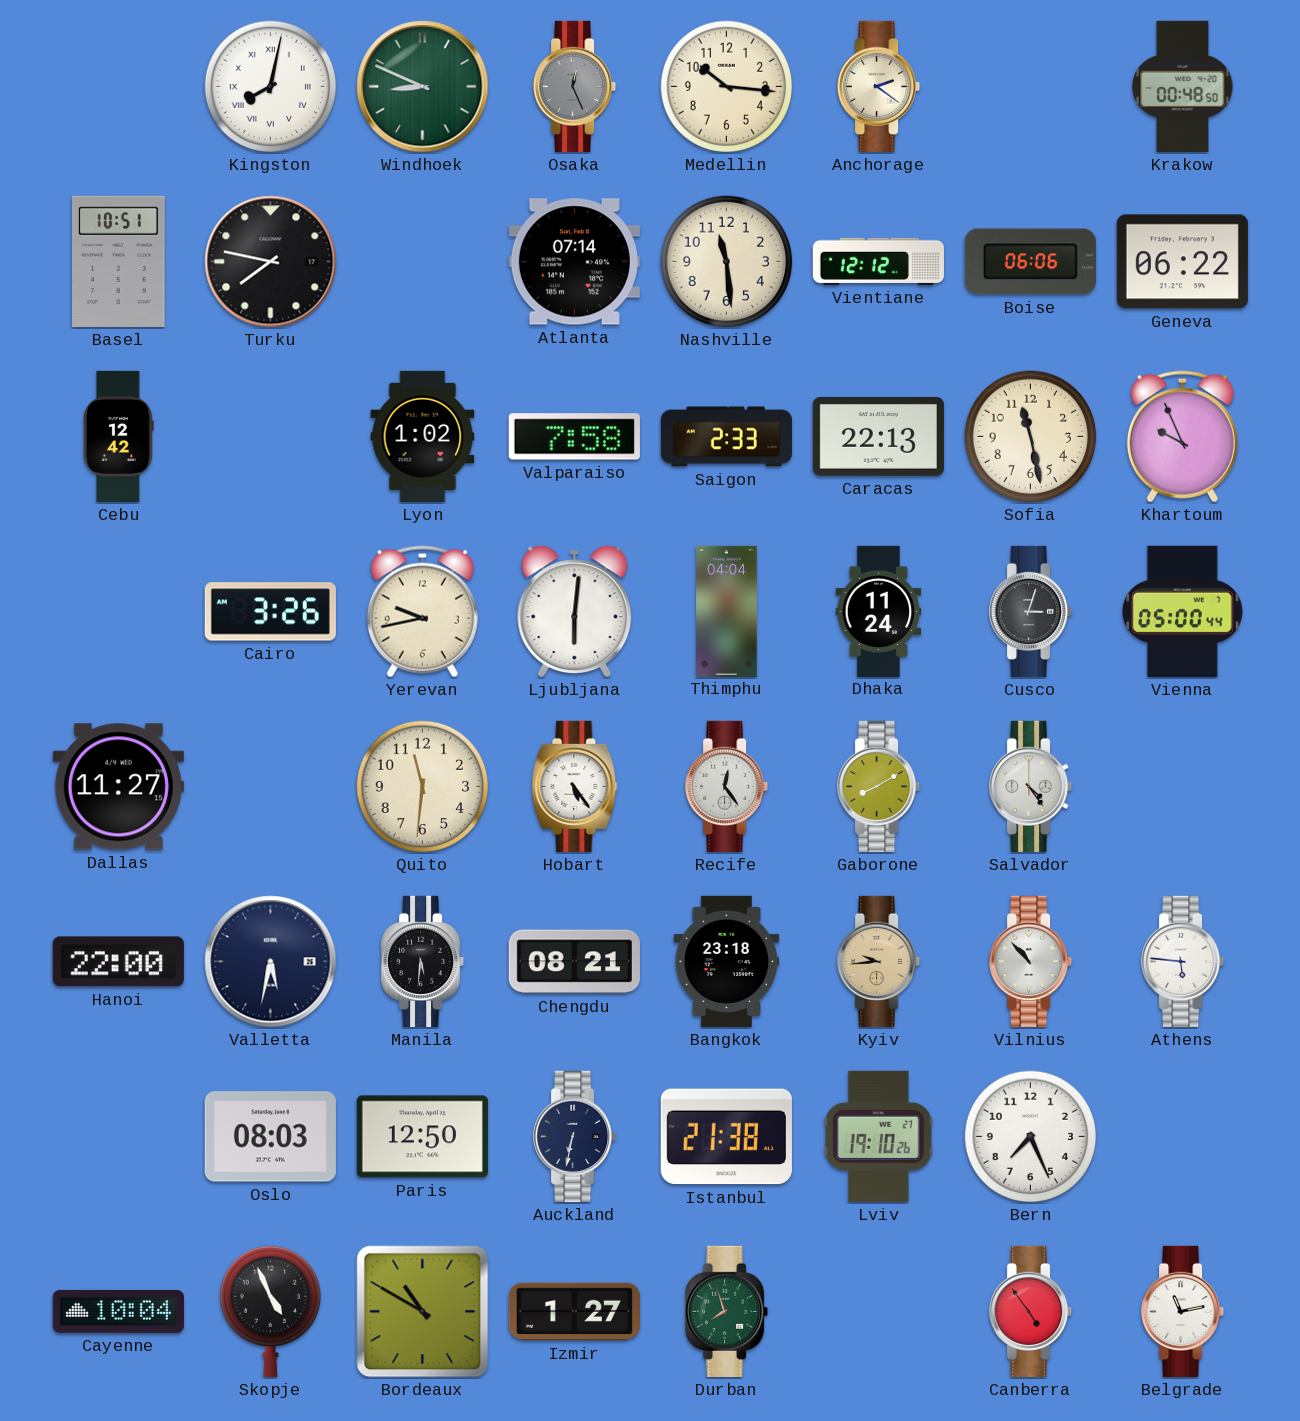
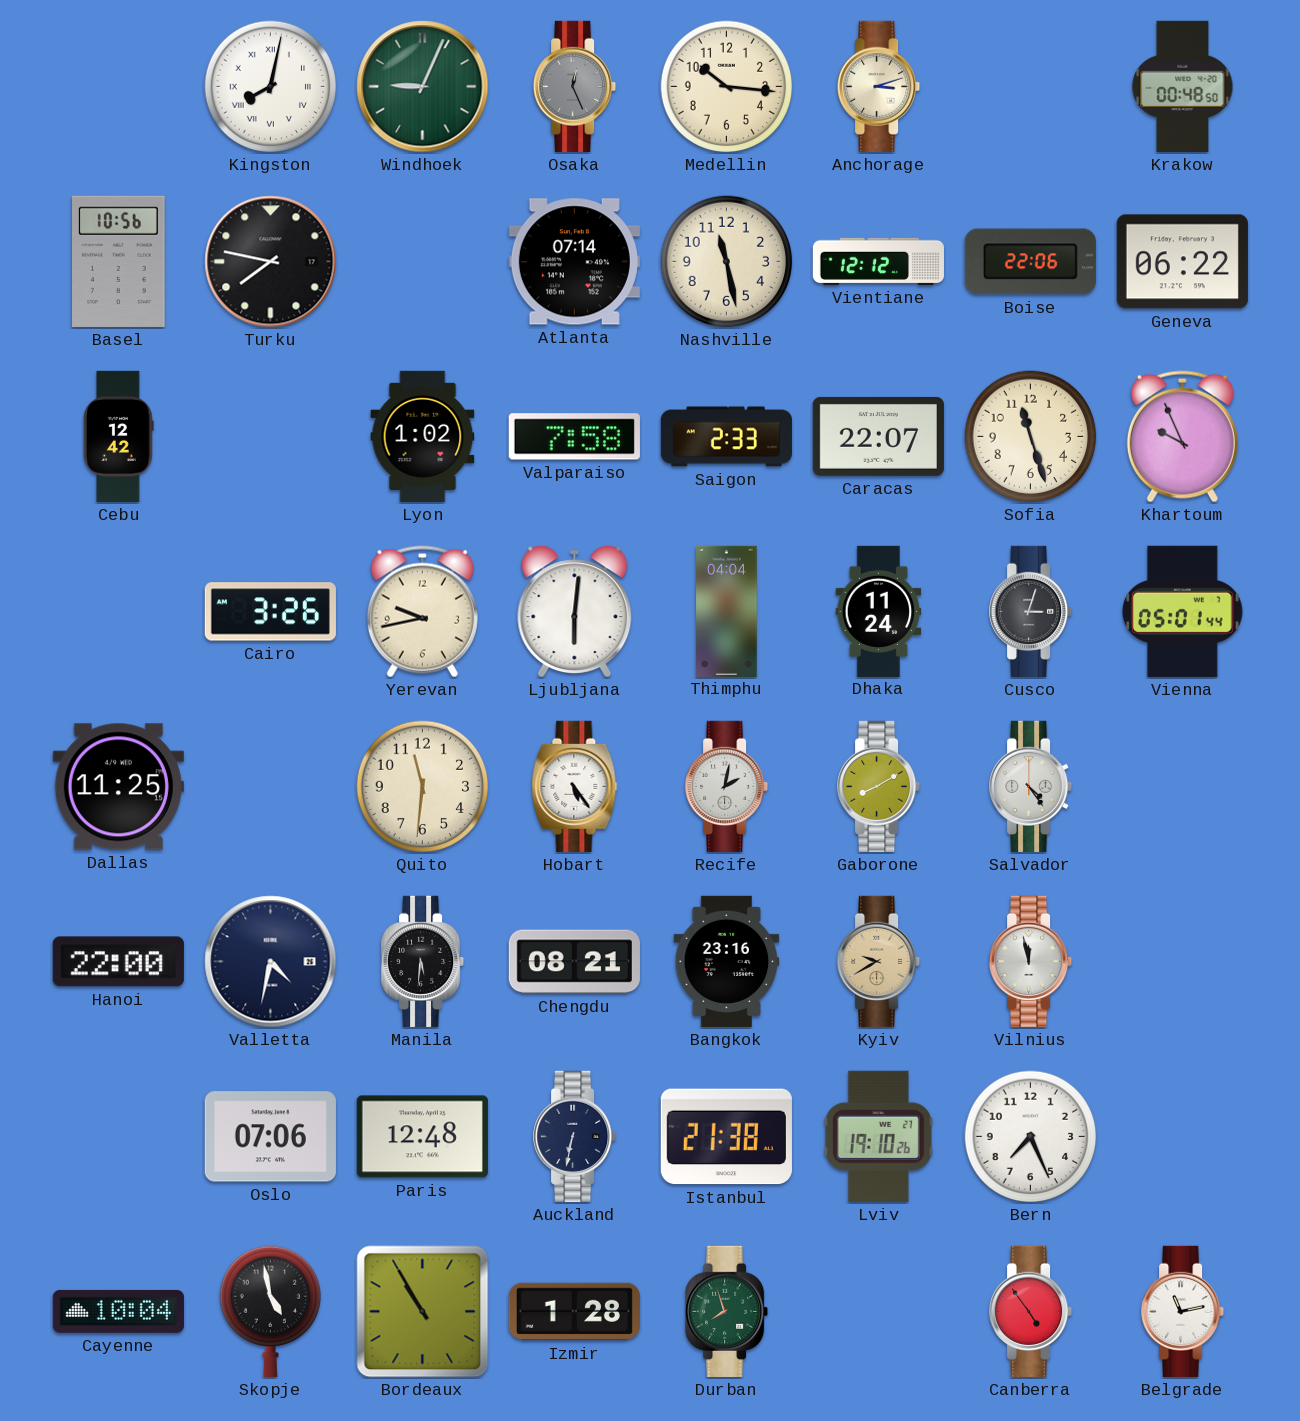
Windhoek: 8:49 -> 9:04 (423, 87)
Anchorage: 2:21 -> 3:12 (879, 86)
Basel: 10:51 -> 10:56 (119, 261)
Nashville: 11:29 -> 11:28 (727, 262)
Boise: 06:06 -> 22:06 (1030, 262)
Caracas: 22:13 -> 22:07 (878, 436)
Sofia: 11:28 -> 11:27 (1031, 437)
Vienna: 05:00 -> 05:01 (1182, 611)
Dallas: 11:27 -> 11:25 (118, 787)
Recife: 12:24 -> 2:02 (727, 786)
Valletta: 5:32 -> 4:32 (271, 962)
Bangkok: 23:18 -> 23:16 (727, 961)
Kyiv: 9:44 -> 9:40 (879, 961)
Vilnius: 10:53 -> 11:58 (1031, 961)
Athens: 5:46 -> none (1183, 961)
Oslo: 08:03 -> 07:06 (270, 1137)
Paris: 12:50 -> 12:48 (422, 1137)
Skopje: 4:56 -> 4:58 (270, 1311)
Bordeaux: 10:50 -> 10:55 (423, 1312)
Izmir: 1:27 -> 1:28 (574, 1312)
